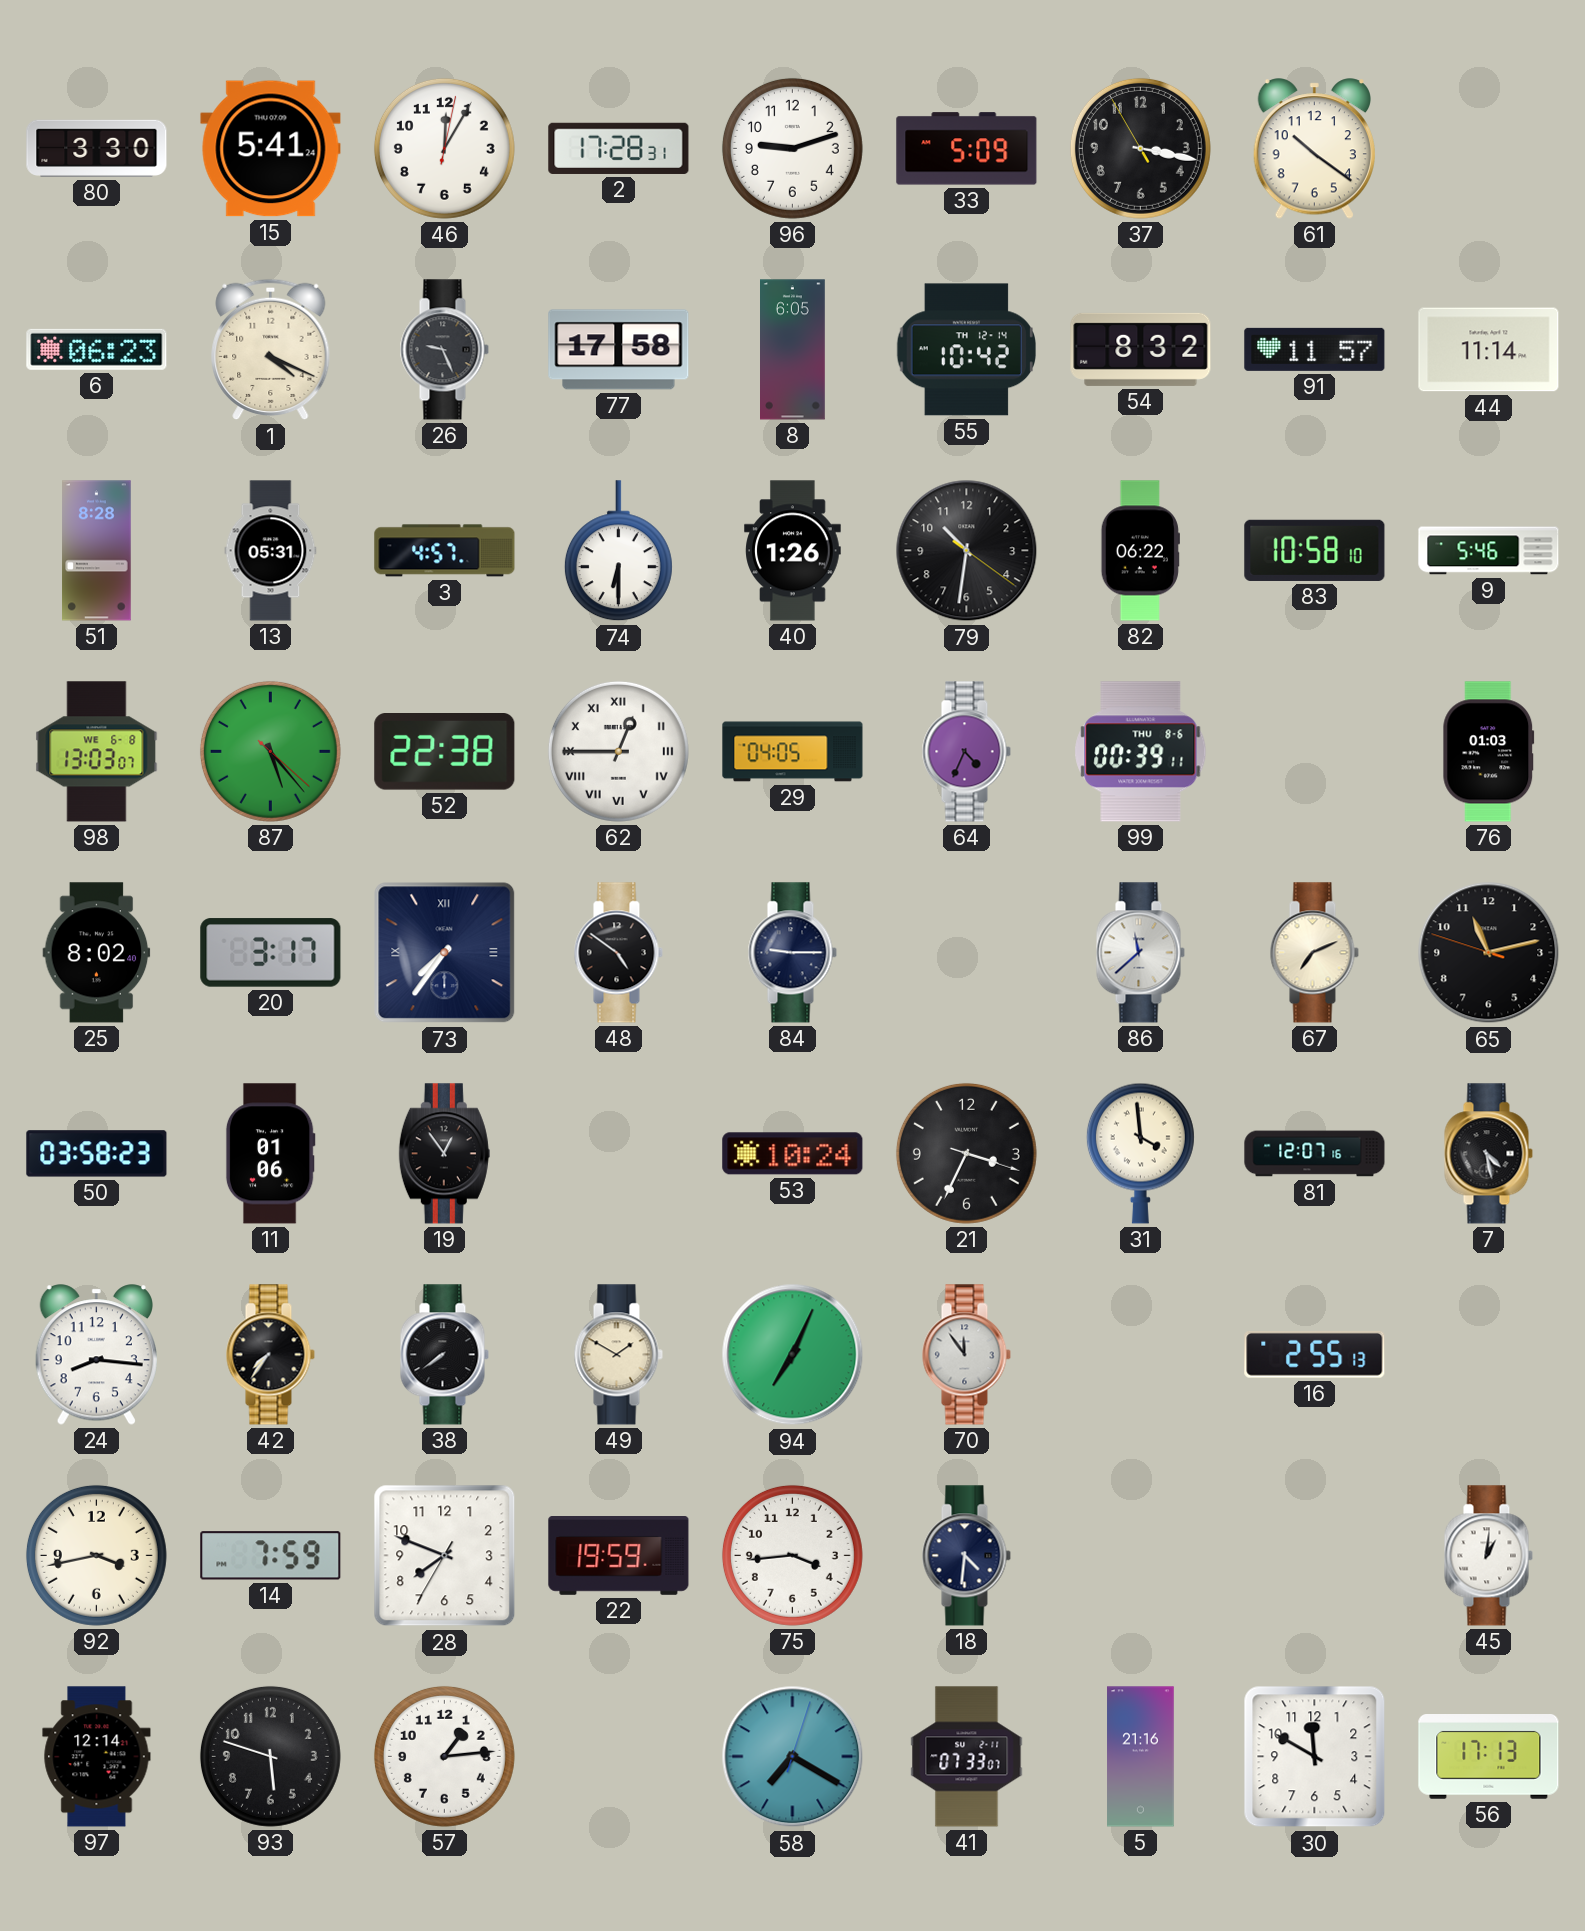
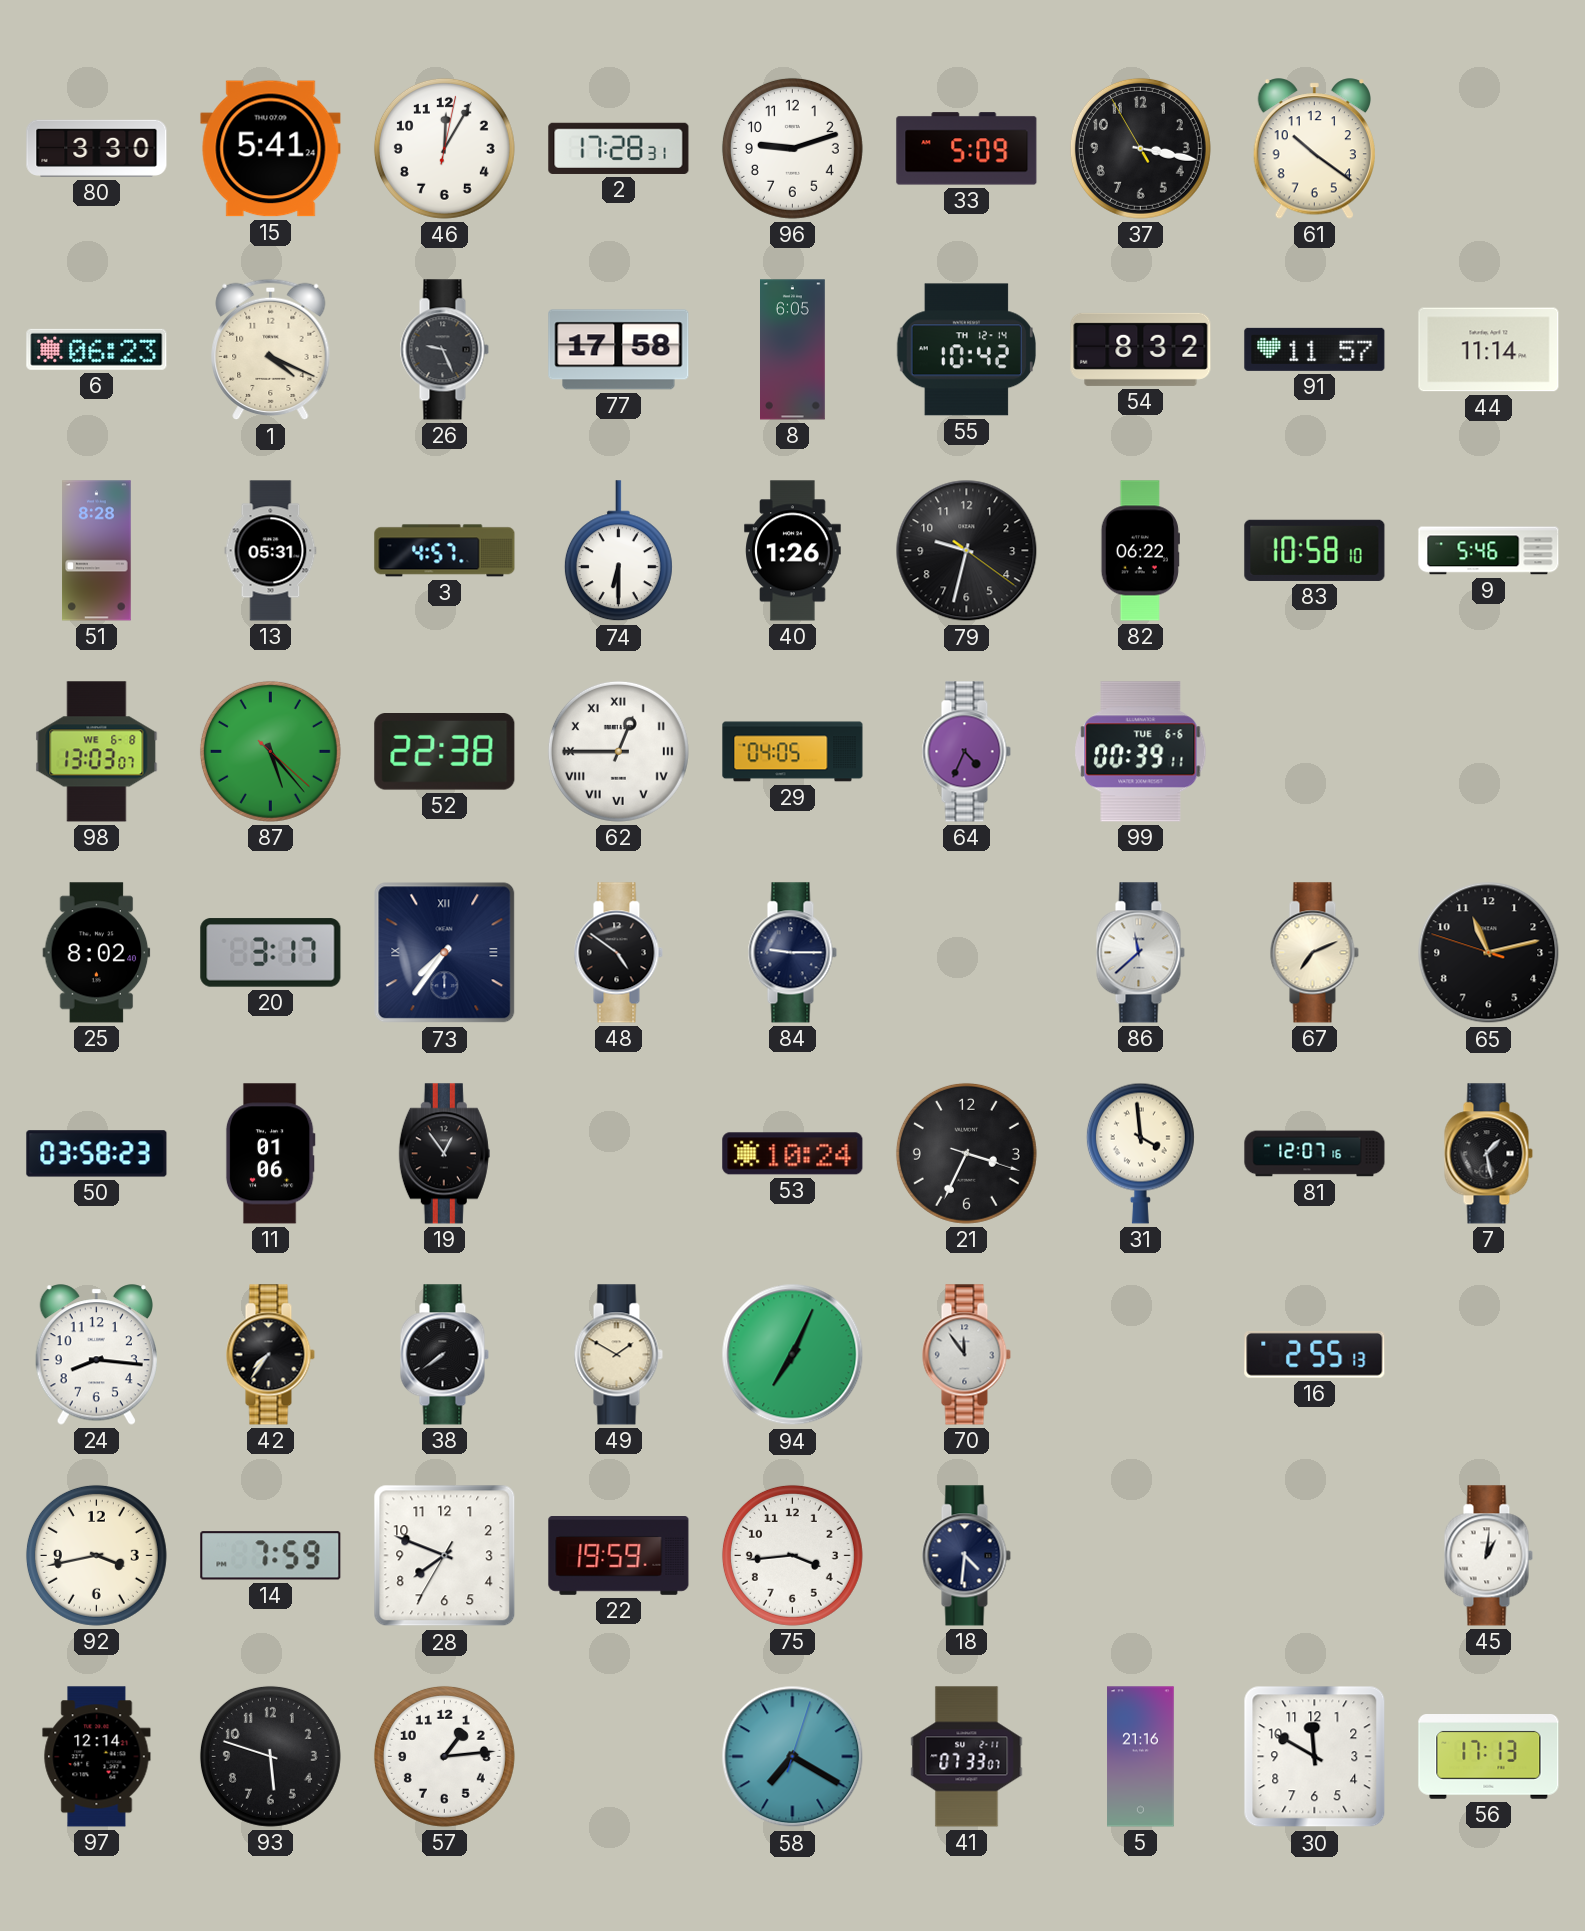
79: 10:31 -> 9:32 (967, 551)
99 date: THU 8-6 -> TUE 6-6 (1141, 752)
76: 01:03 -> none (1489, 752)
7: 4:28 -> 1:28 (1488, 1154)
